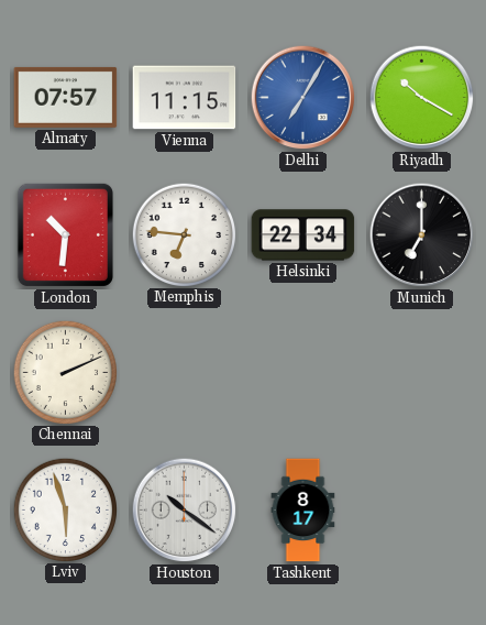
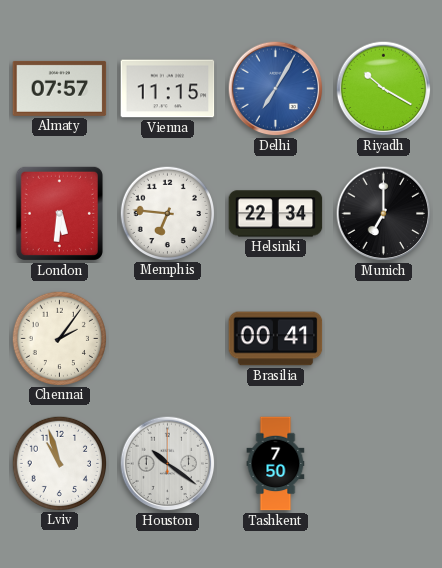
London: 10:31 -> 5:31 (59, 213)
Chennai: 2:11 -> 2:06 (59, 338)
Brasilia: none -> 00:41 (276, 339)
Lviv: 5:57 -> 10:57 (59, 463)
Tashkent: 8:17 -> 7:50 (276, 464)
